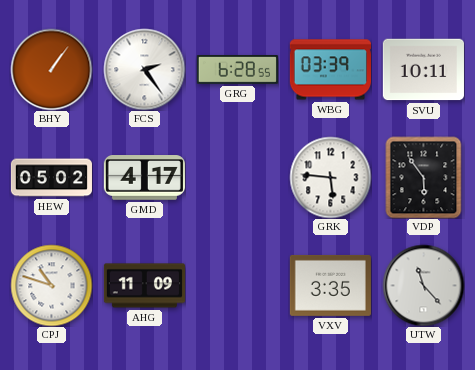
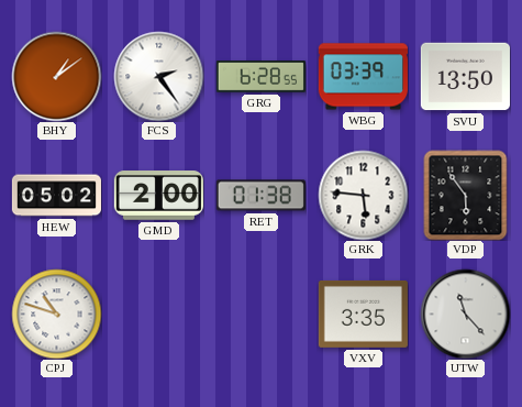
BHY: 1:06 -> 1:09 (56, 76)
SVU: 10:11 -> 13:50 (465, 77)
GMD: 4:17 -> 2:00 (158, 196)
RET: none -> 01:38 (260, 196)
AHG: 11:09 -> none (144, 286)
